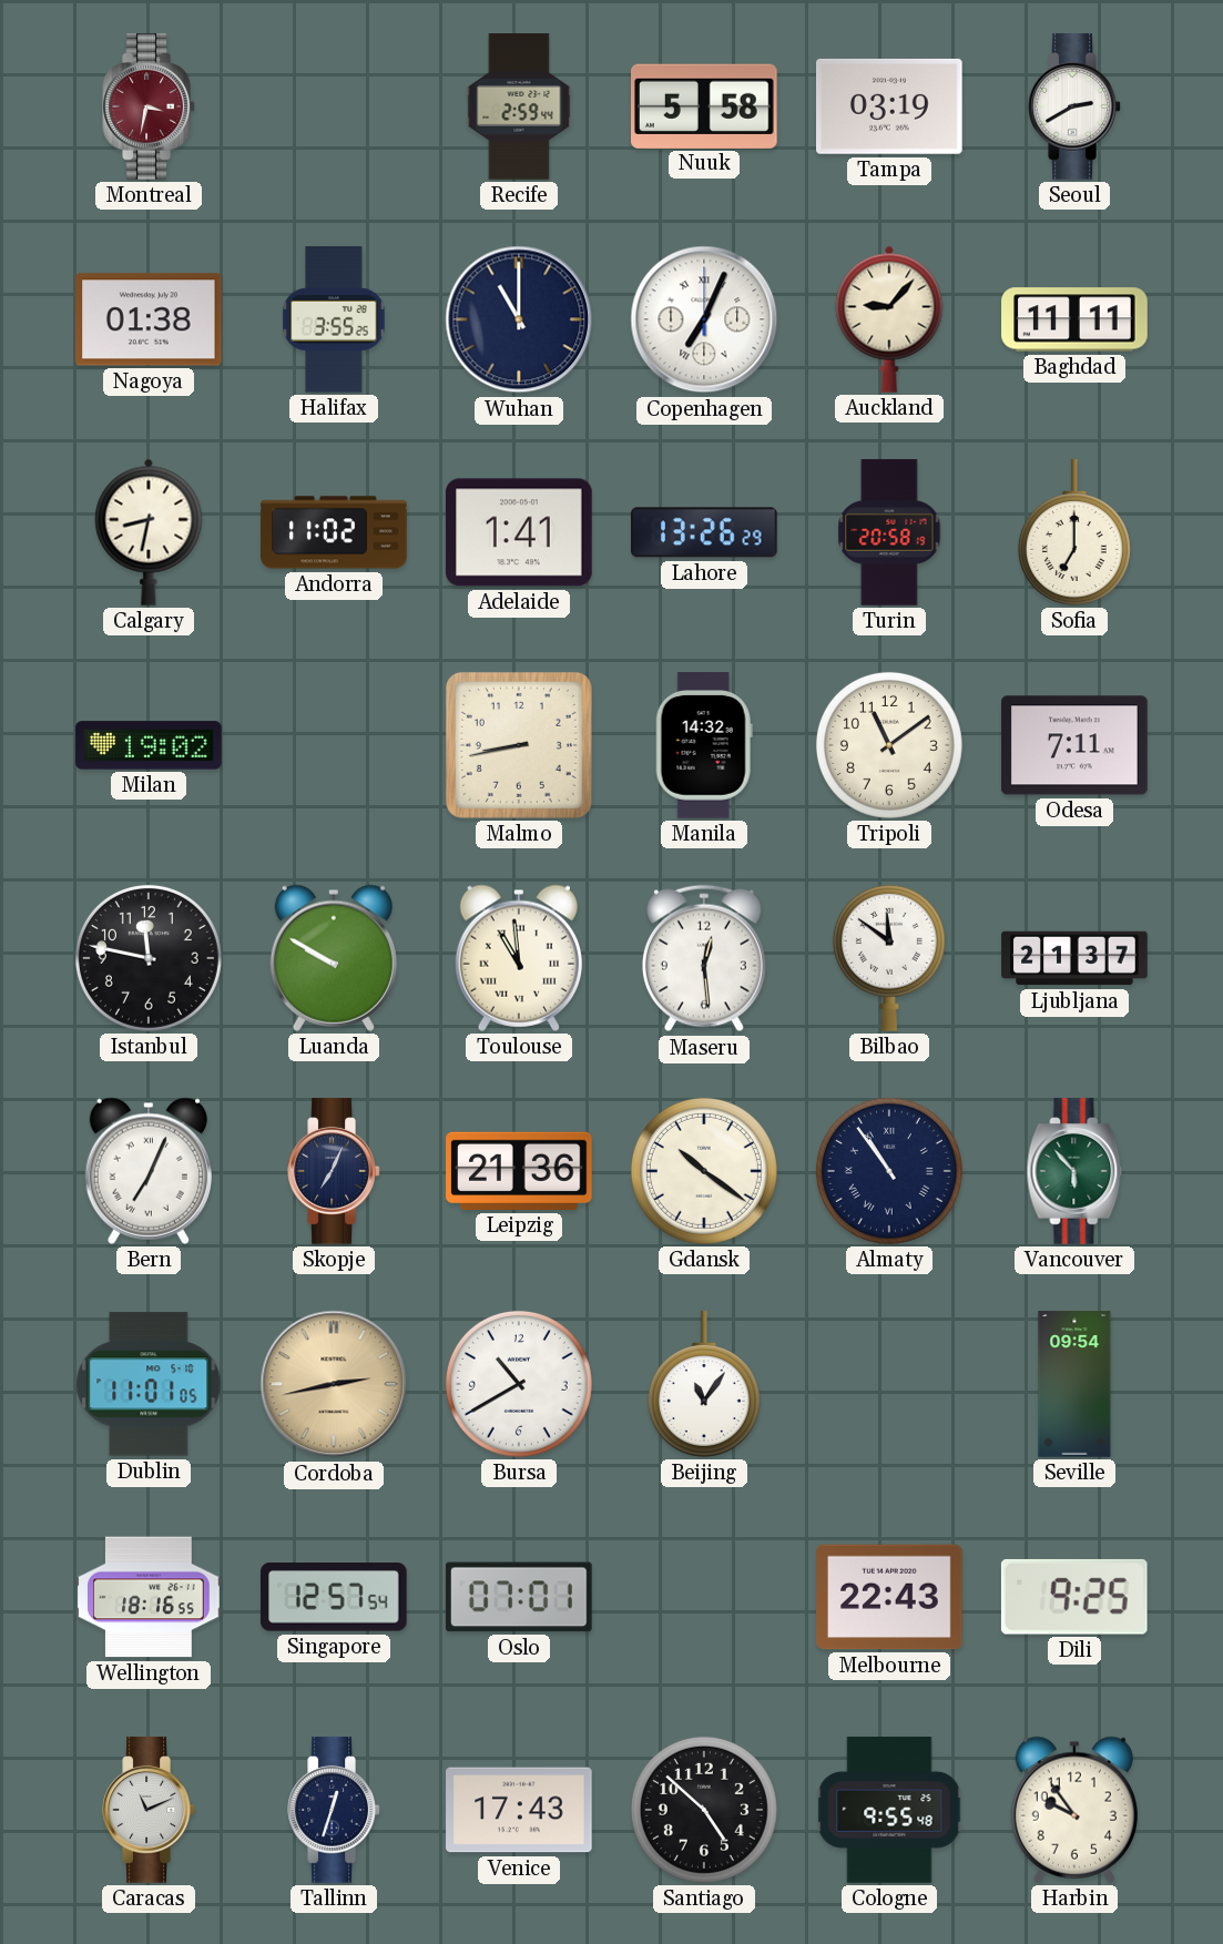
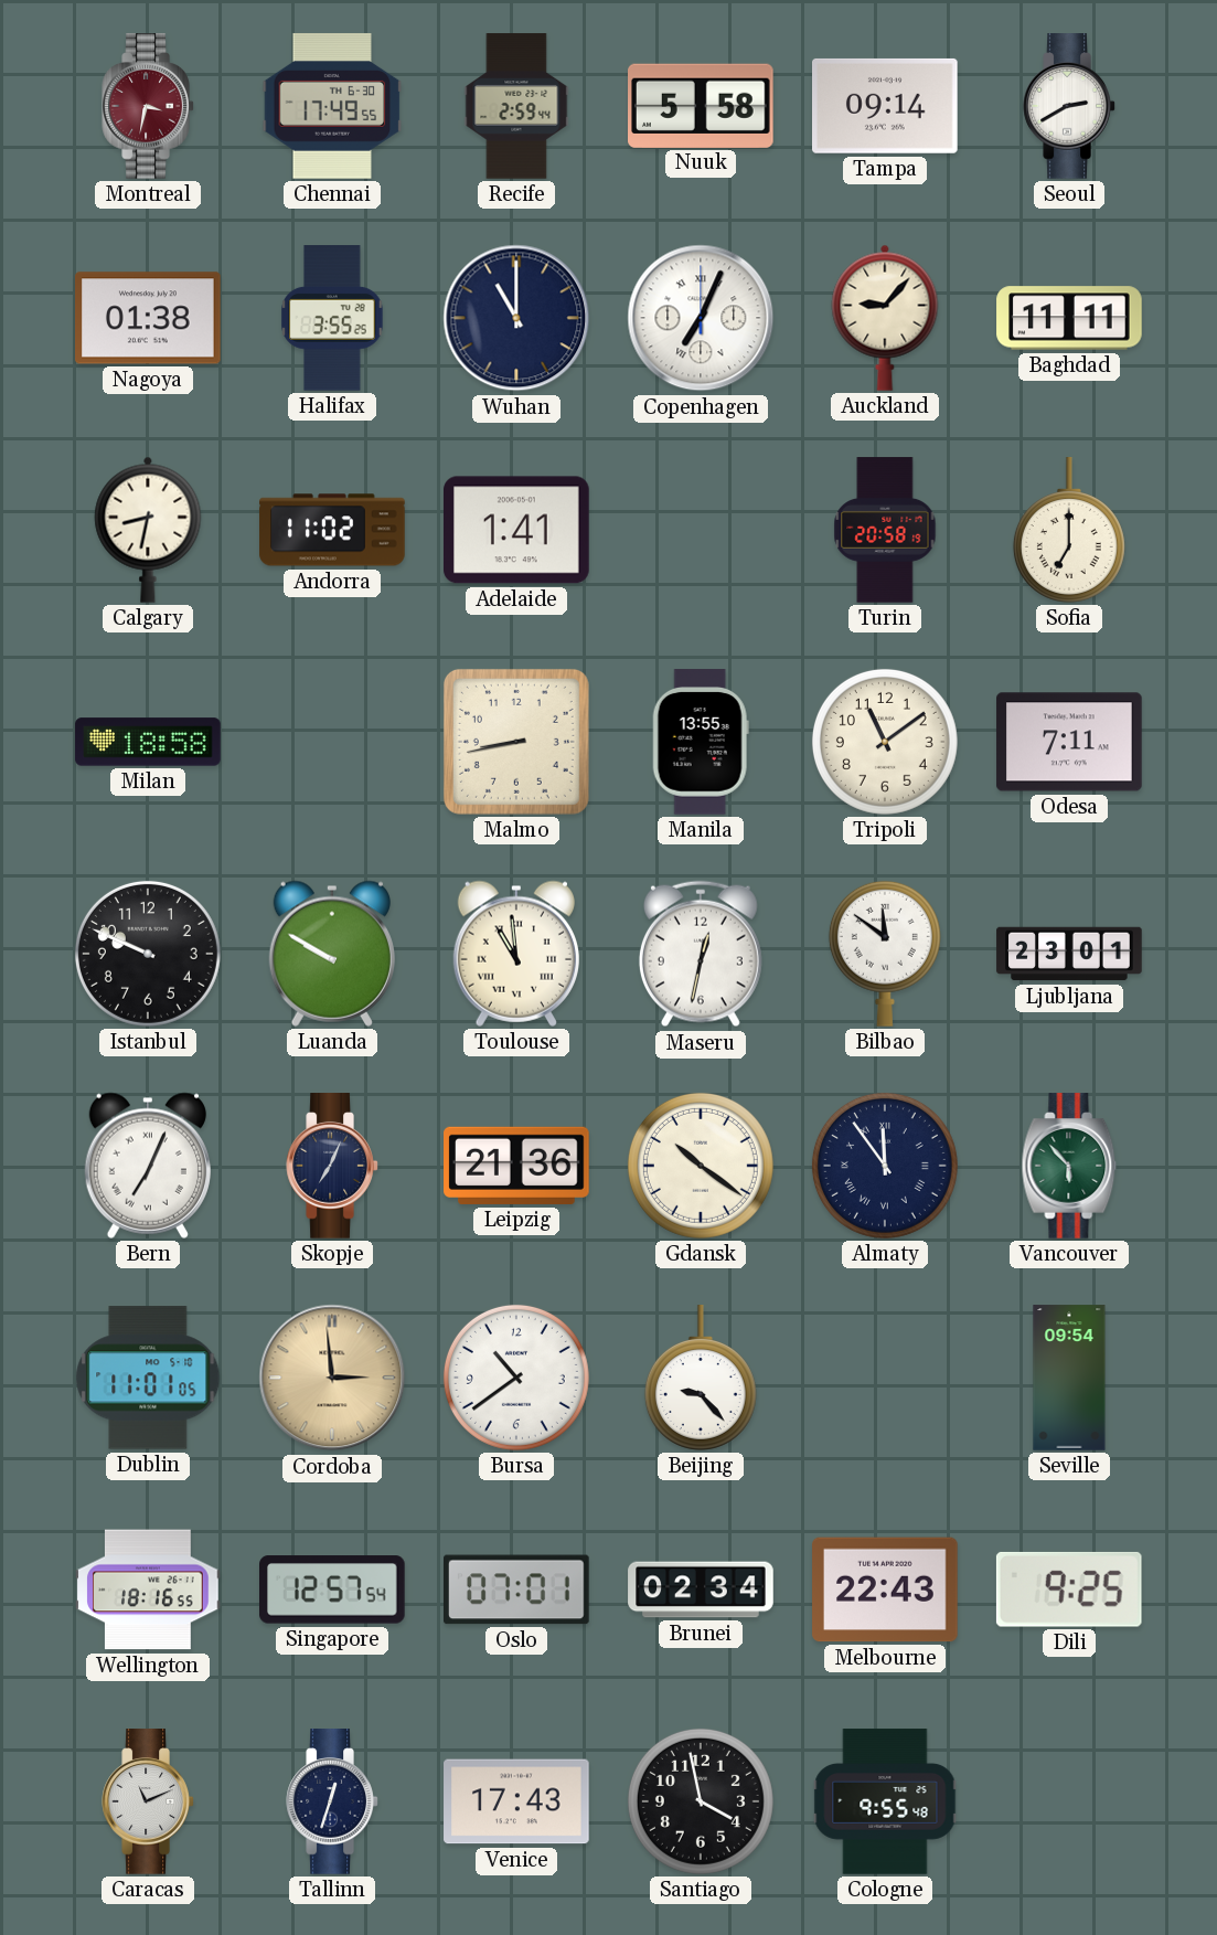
Chennai: none -> 17:49 (332, 106)
Tampa: 03:19 -> 09:14 (886, 106)
Lahore: 13:26 -> none (705, 532)
Milan: 19:02 -> 18:58 (148, 742)
Manila: 14:32 -> 13:55 (701, 742)
Istanbul: 11:47 -> 9:49 (148, 954)
Maseru: 12:29 -> 12:32 (701, 954)
Ljubljana: 21:37 -> 23:01 (1069, 954)
Almaty: 10:54 -> 11:54 (885, 1166)
Cordoba: 2:43 -> 2:59 (332, 1378)
Bursa: 10:40 -> 10:39 (516, 1378)
Beijing: 11:06 -> 9:23 (701, 1378)
Brunei: none -> 02:34 (701, 1590)
Santiago: 4:52 -> 3:58 (701, 1801)
Harbin: 9:54 -> none (1074, 1810)
